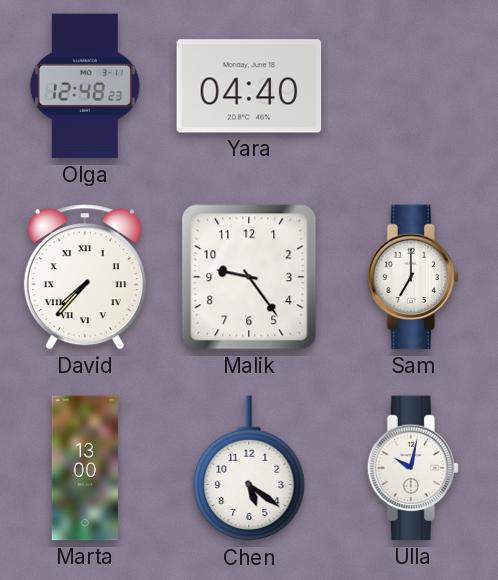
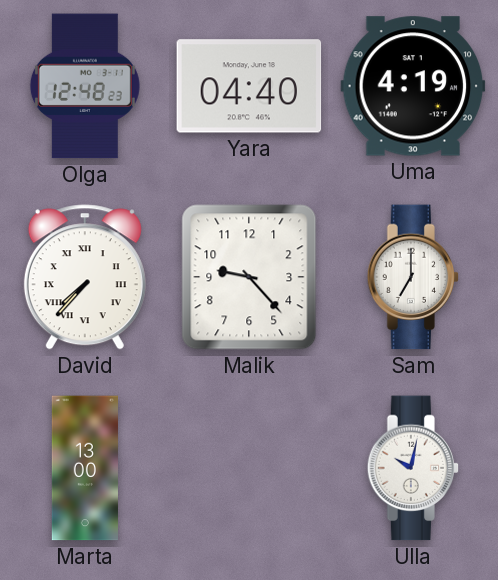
Uma: none -> 4:19 (413, 86)
Malik: 9:24 -> 9:23 (249, 277)
Chen: 5:21 -> none (249, 469)
